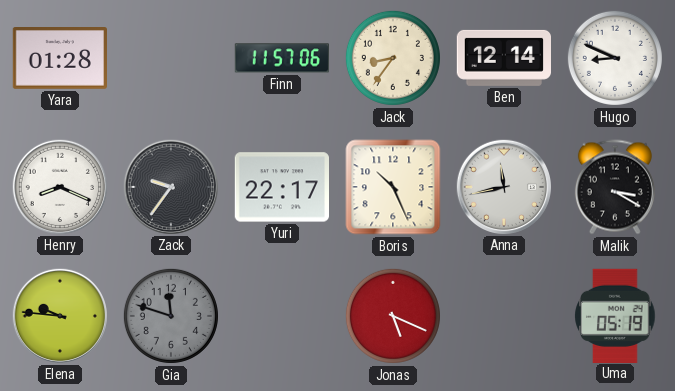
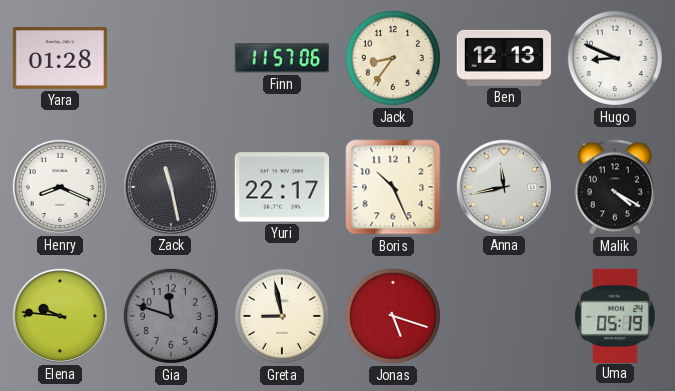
Ben: 12:14 -> 12:13 (503, 58)
Zack: 9:36 -> 11:28 (170, 186)
Malik: 3:20 -> 4:20 (615, 187)
Greta: none -> 8:58 (282, 316)
Jonas: 5:19 -> 5:18 (393, 316)
